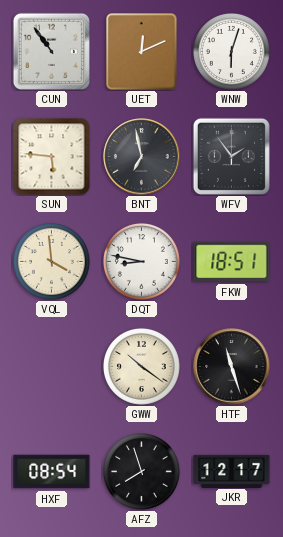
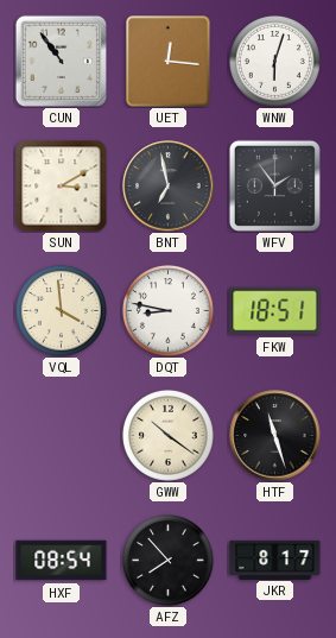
UET: 12:11 -> 12:16 (169, 62)
SUN: 5:46 -> 3:10 (62, 187)
AFZ: 7:57 -> 7:53 (167, 560)
JKR: 12:17 -> 8:17 (275, 560)
